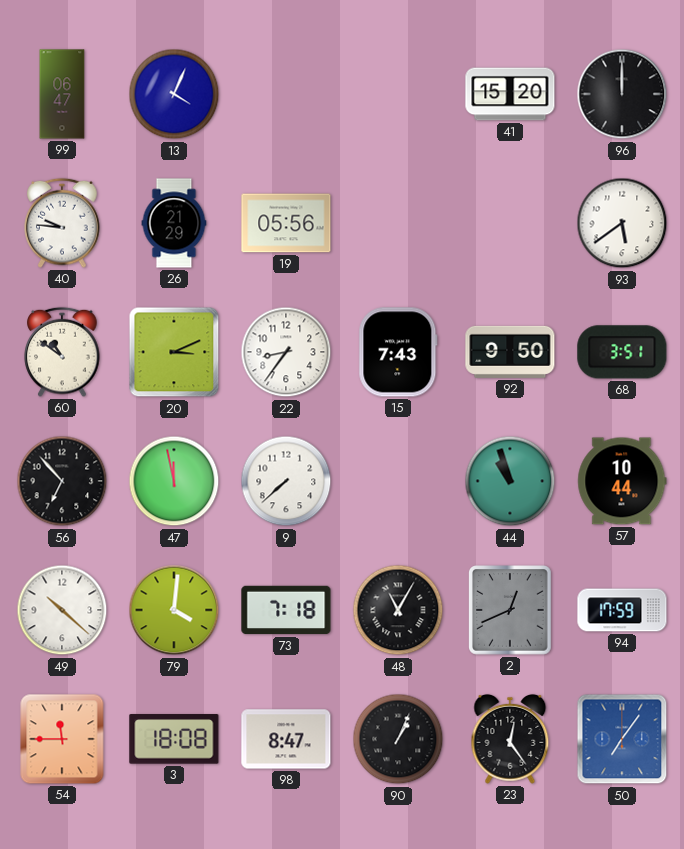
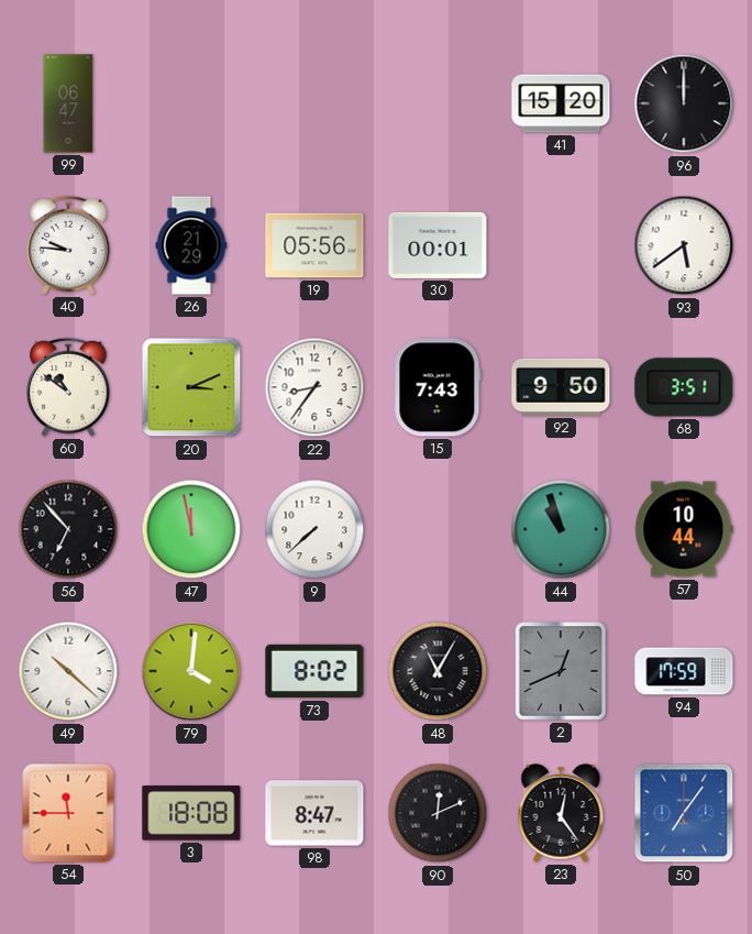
13: 4:04 -> none (174, 94)
30: none -> 00:01 (438, 245)
73: 7:18 -> 8:02 (314, 671)
90: 1:04 -> 12:11 (438, 813)
